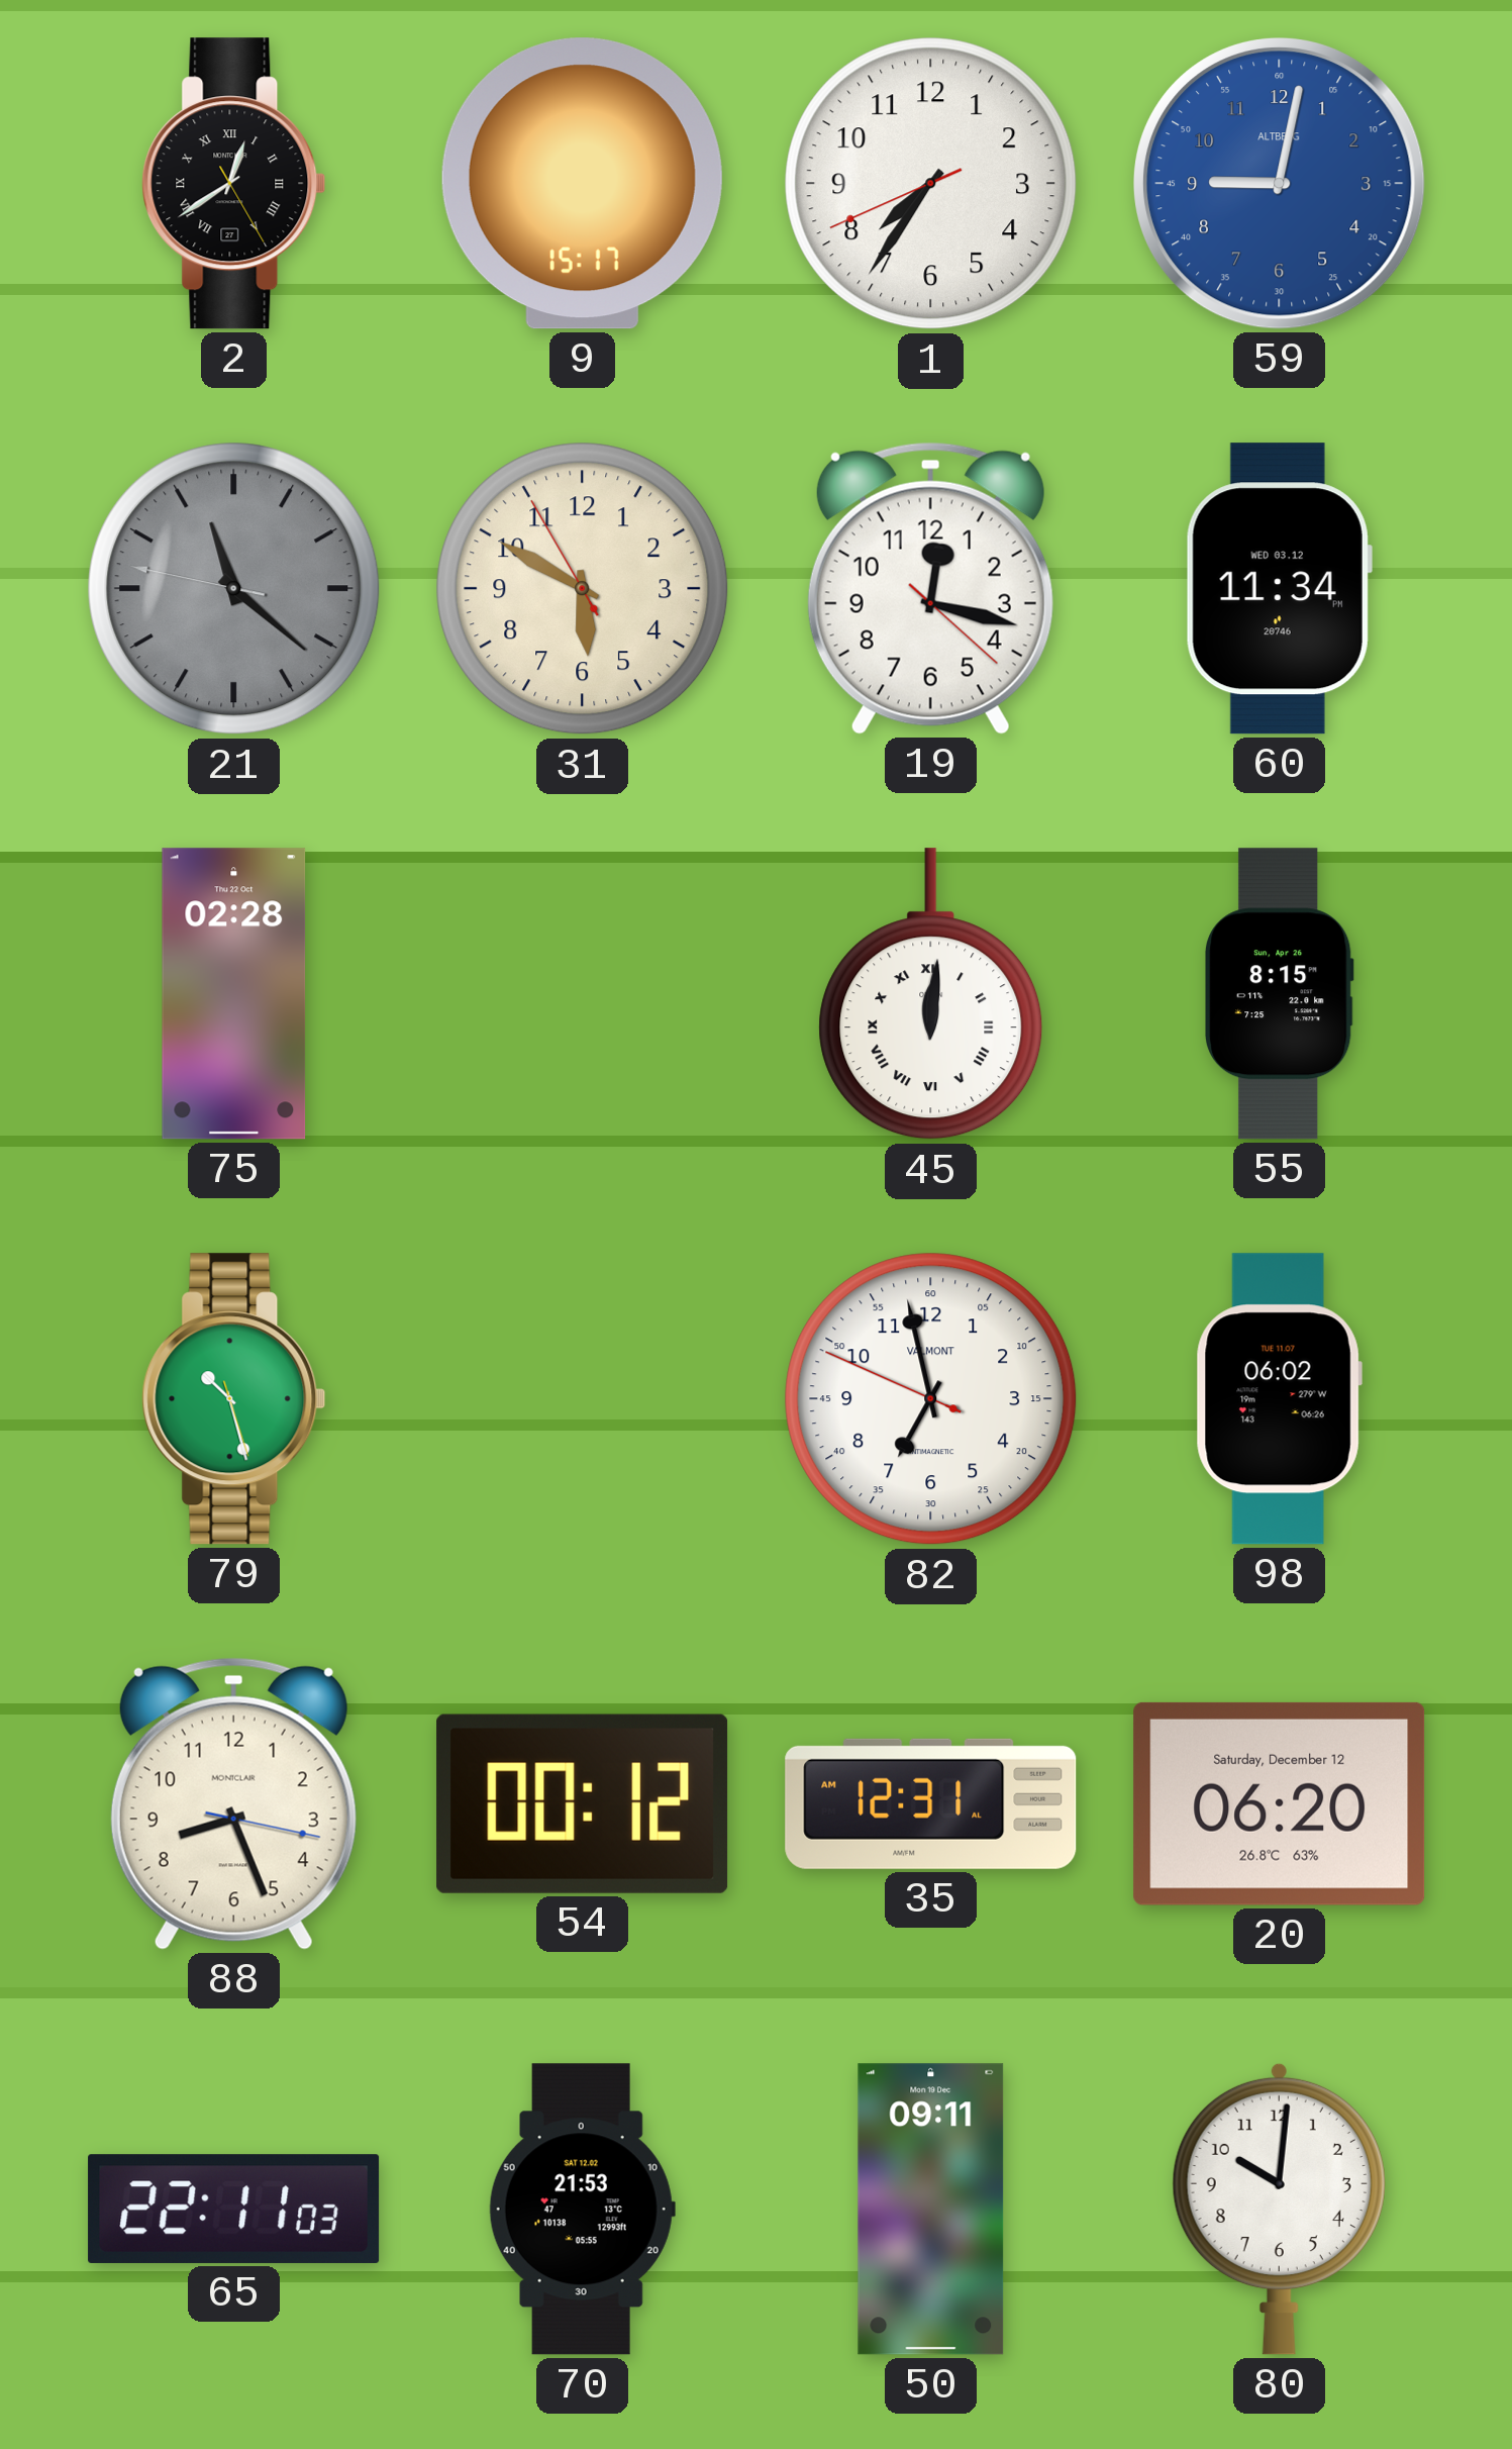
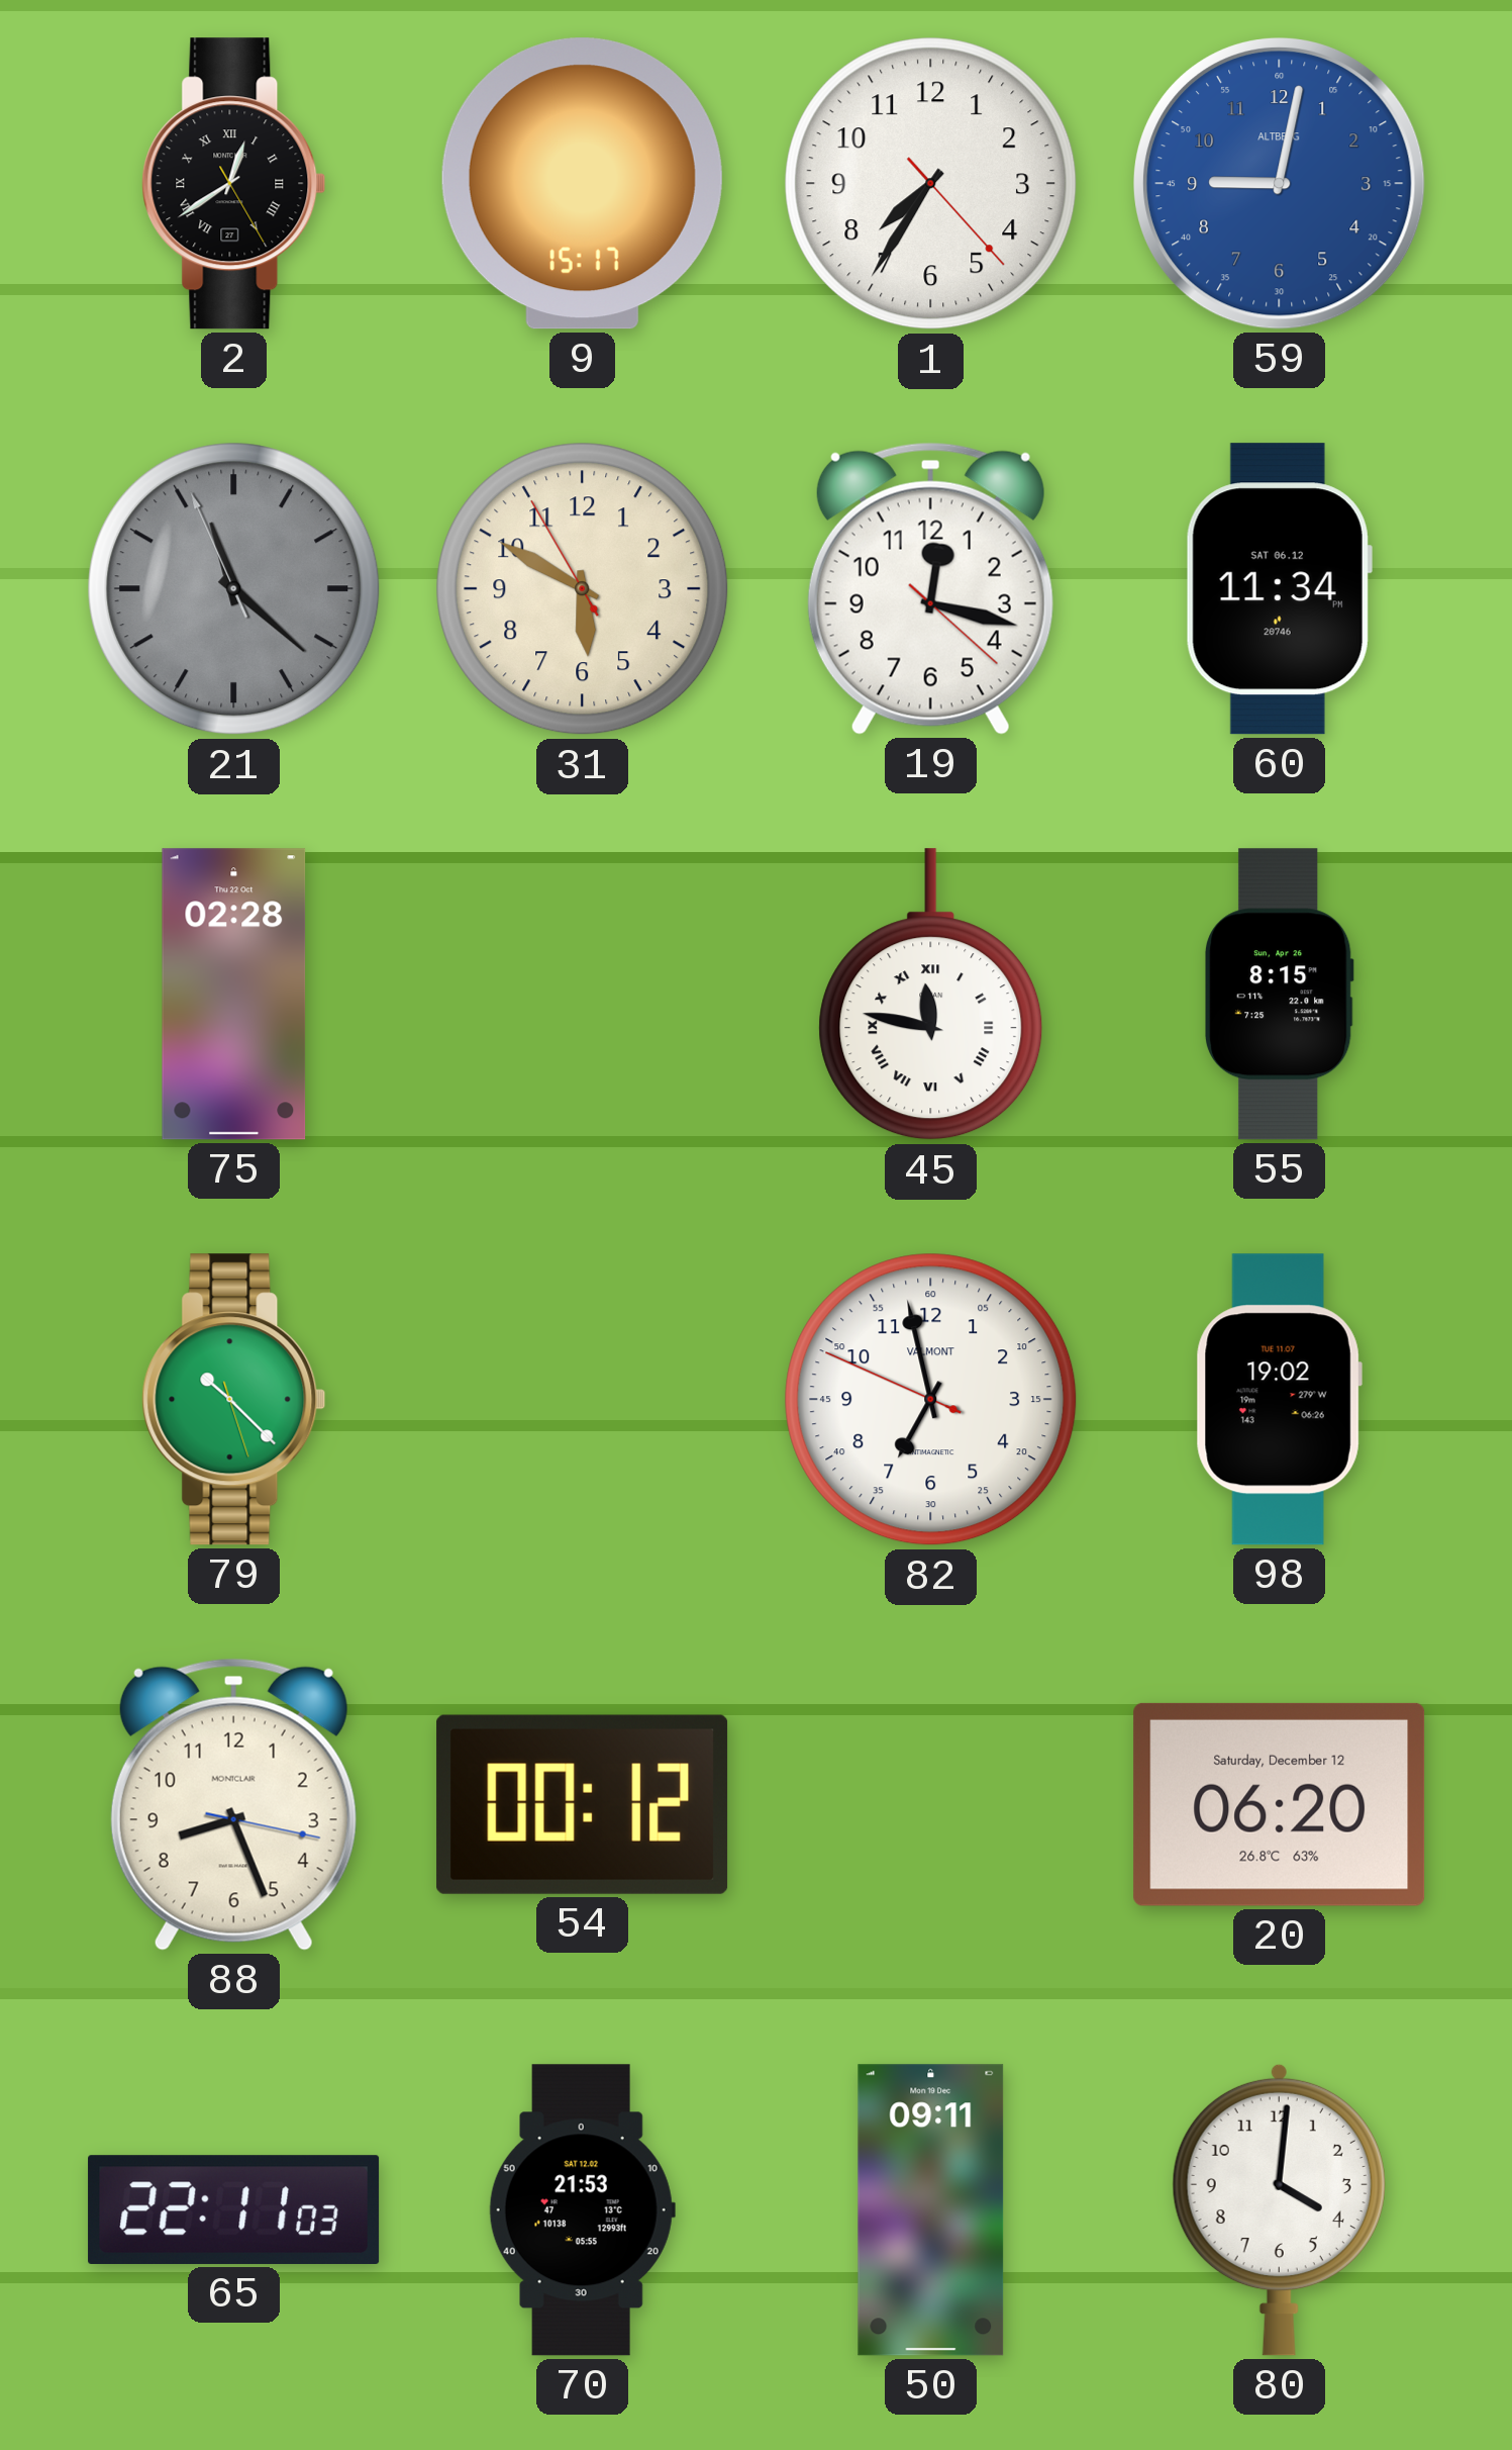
1: 7:35:41 -> 7:35:23 (931, 184)
21: 11:21:47 -> 11:21:56 (234, 589)
60 date: WED 03.12 -> SAT 06.12 (1279, 589)
45: 12:01 -> 11:47 (931, 995)
79: 10:27 -> 10:22 (234, 1400)
98: 06:02 -> 19:02 (1279, 1400)
35: 12:31 -> none (931, 1803)
80: 10:01 -> 4:01 (1279, 2209)
